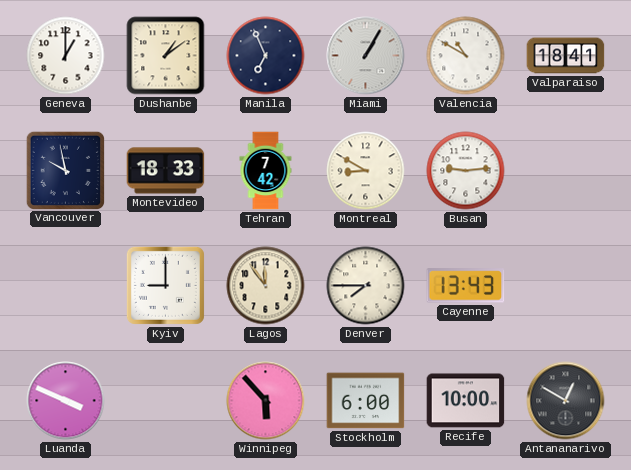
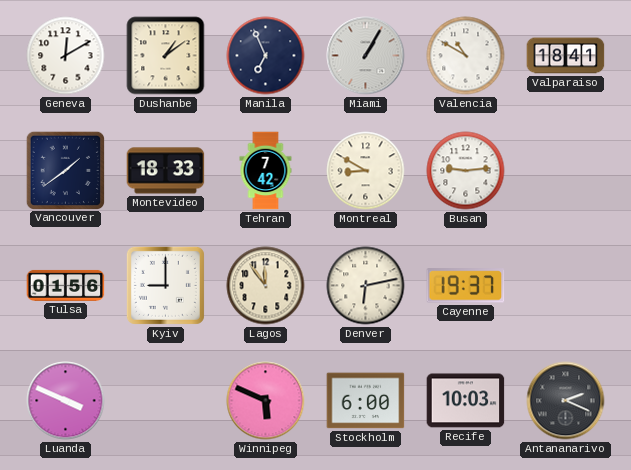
Geneva: 1:00 -> 12:10 (66, 56)
Vancouver: 9:58 -> 1:39 (65, 170)
Tulsa: none -> 01:56 (66, 285)
Denver: 7:45 -> 6:13 (366, 286)
Cayenne: 13:43 -> 19:37 (466, 286)
Winnipeg: 5:53 -> 5:49 (266, 401)
Recife: 10:00 -> 10:03 (466, 401)
Antananarivo: 12:50 -> 2:19 (566, 401)
